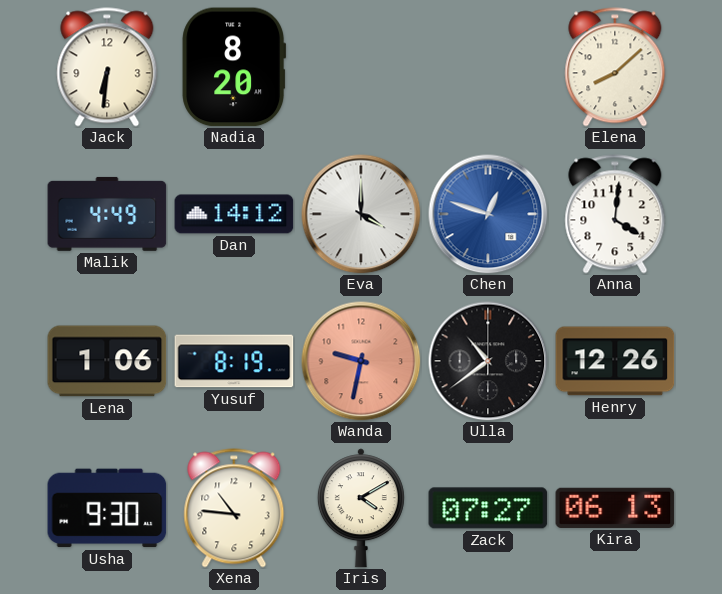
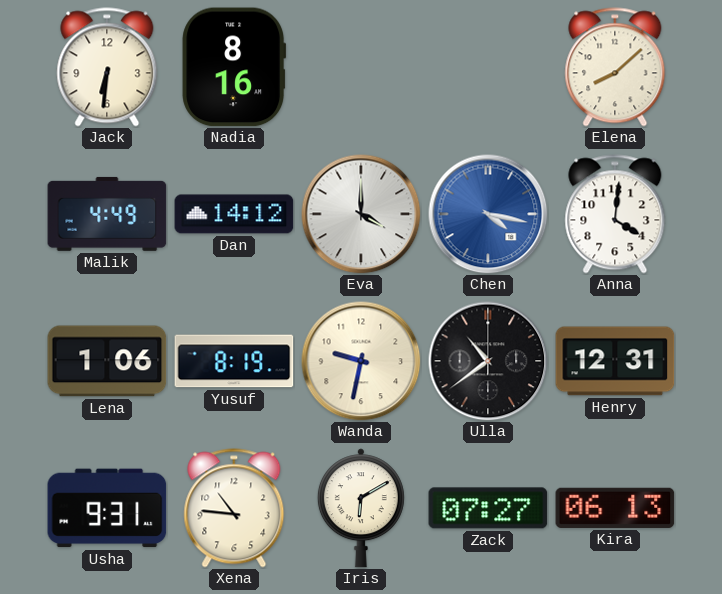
Nadia: 8:20 -> 8:16 (234, 67)
Chen: 12:48 -> 4:17 (488, 214)
Wanda dial: salmon -> cream (361, 361)
Henry: 12:26 -> 12:31 (615, 361)
Usha: 9:30 -> 9:31 (107, 508)
Iris: 4:10 -> 6:10 (361, 508)
